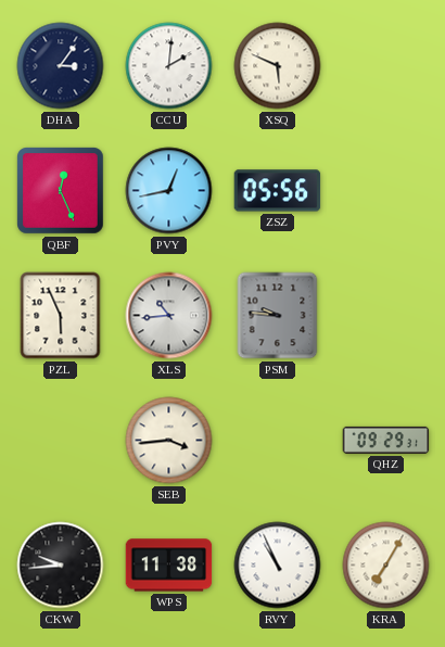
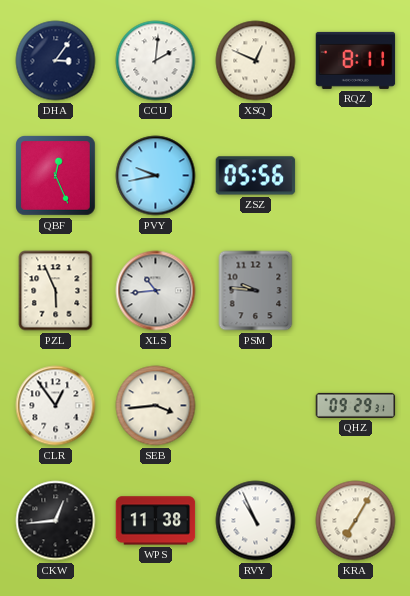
XSQ: 5:49 -> 12:49 (256, 61)
RQZ: none -> 8:11 (356, 60)
PVY: 12:43 -> 9:43 (156, 176)
CLR: none -> 12:54 (56, 406)
CKW: 9:44 -> 12:44 (56, 521)
